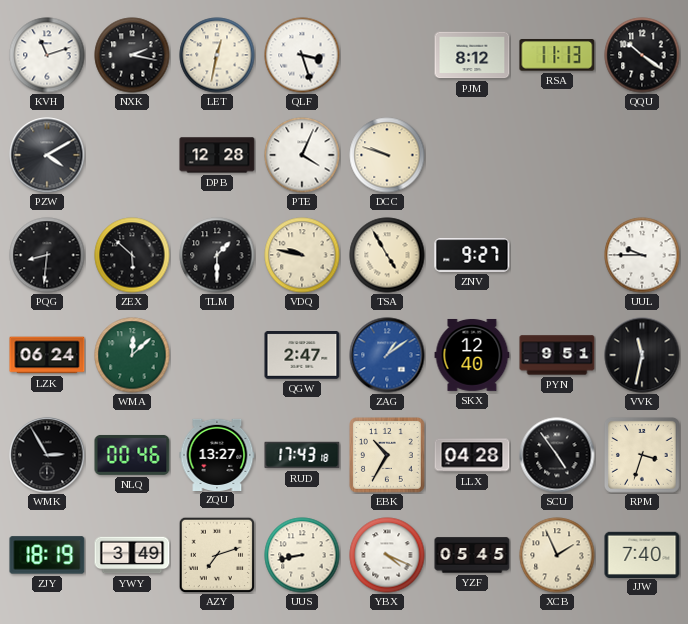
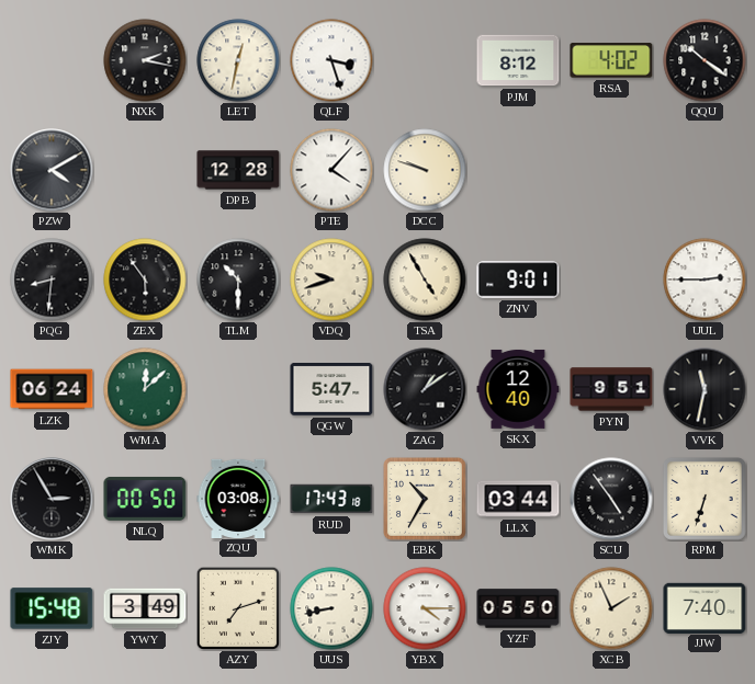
KVH: 11:12 -> none (47, 55)
RSA: 11:13 -> 4:02 (611, 60)
PTE: 4:04 -> 4:07 (331, 170)
ZEX: 5:52 -> 5:54 (145, 280)
TLM: 1:30 -> 10:30 (238, 280)
VDQ: 9:47 -> 9:42 (331, 280)
ZNV: 9:27 -> 9:01 (518, 280)
UUL: 9:45 -> 2:45 (705, 280)
QGW: 2:47 -> 5:47 (331, 390)
ZAG dial: blue -> black (425, 389)
NLQ: 00:46 -> 00:50 (145, 499)
ZQU: 13:27 -> 03:08 (238, 498)
LLX: 04:28 -> 03:44 (518, 499)
RPM: 3:33 -> 6:33 (706, 500)
ZJY: 18:19 -> 15:48 (52, 608)
YBX: 4:19 -> 4:15 (425, 608)
YZF: 05:45 -> 05:50 (518, 608)
